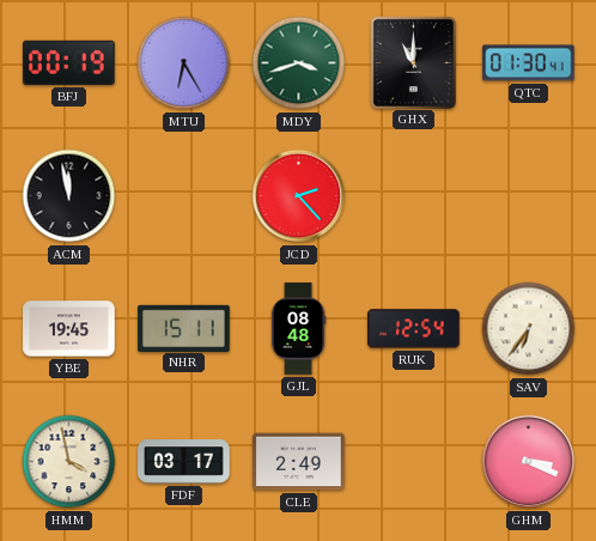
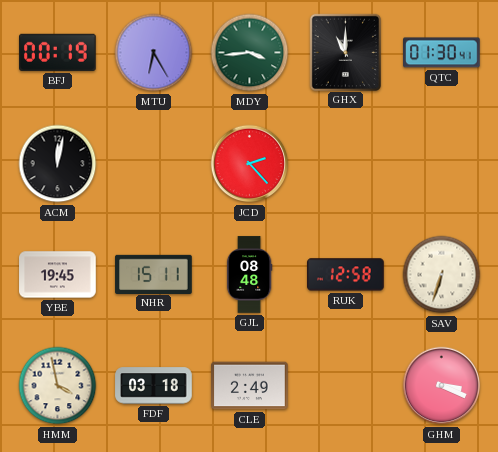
MDY: 3:42 -> 3:44 (250, 53)
ACM: 11:58 -> 12:02 (58, 164)
RUK: 12:54 -> 12:58 (346, 275)
SAV: 6:36 -> 6:33 (442, 275)
FDF: 03:17 -> 03:18 (154, 386)
